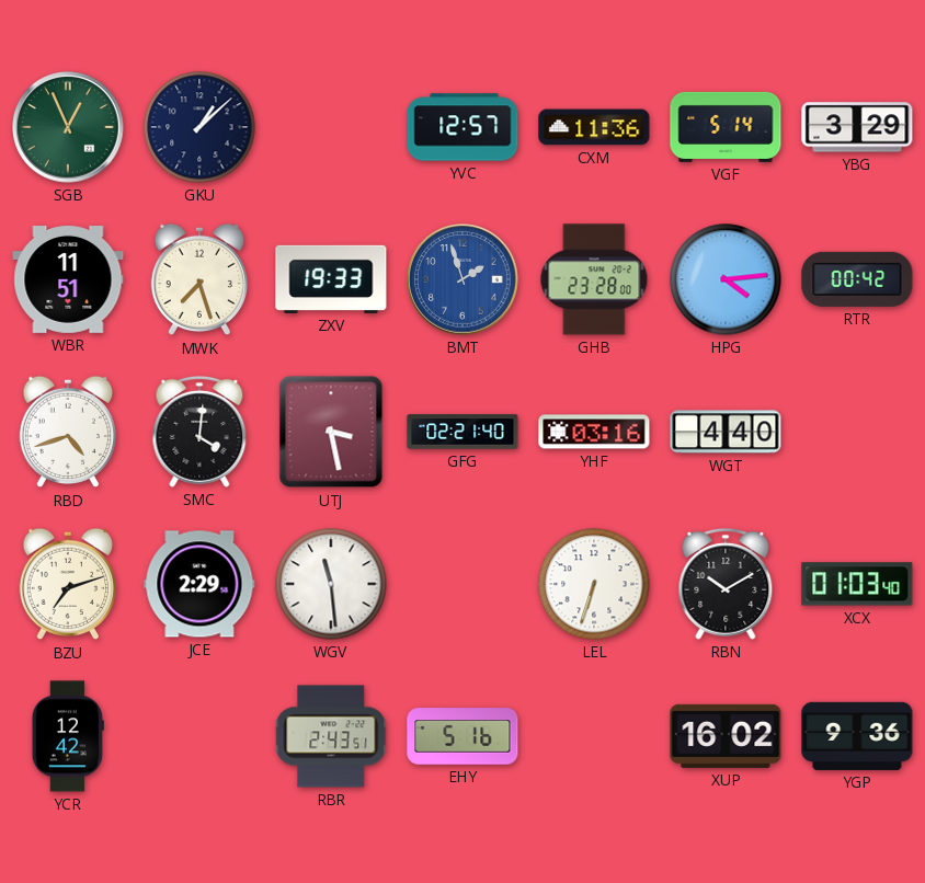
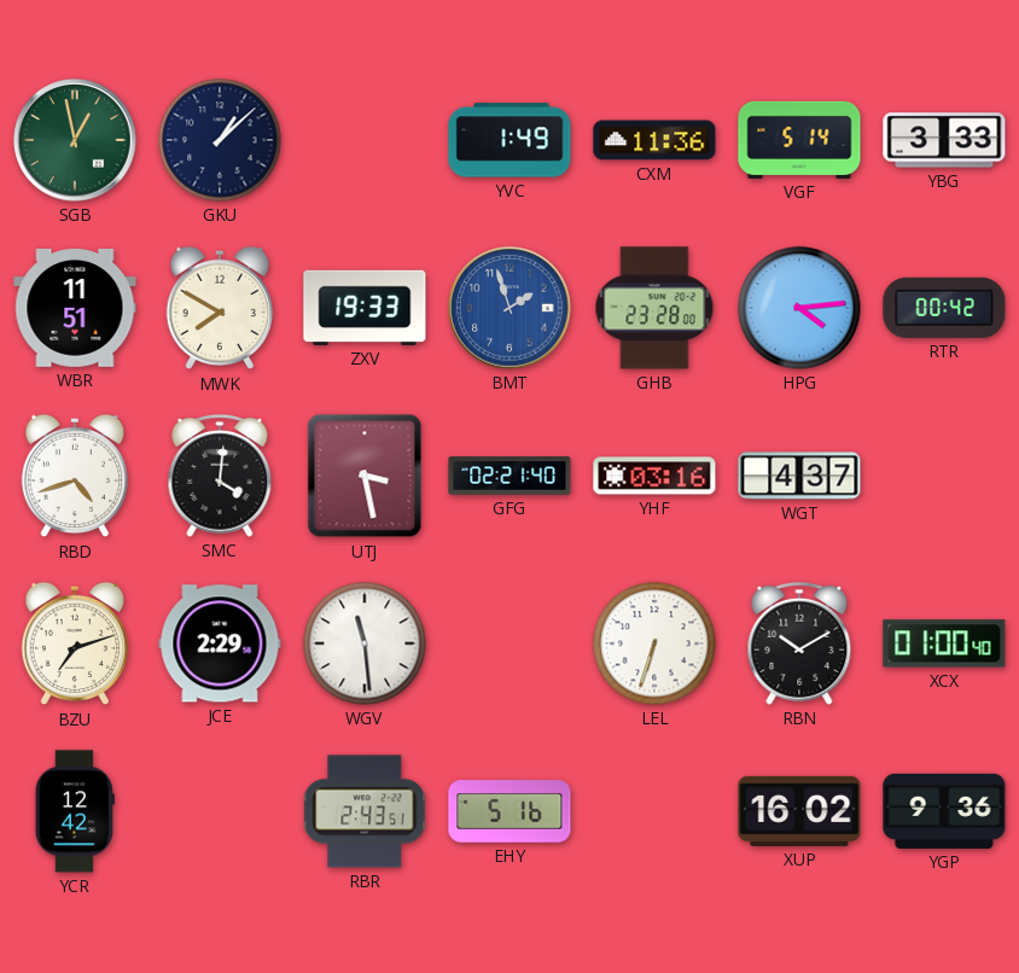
SGB: 12:56 -> 12:58 (75, 140)
YVC: 12:57 -> 1:49 (509, 140)
YBG: 3:29 -> 3:33 (944, 140)
MWK: 7:27 -> 7:50 (219, 308)
WGT: 4:40 -> 4:37 (799, 476)
XCX: 01:03 -> 01:00 (944, 643)
